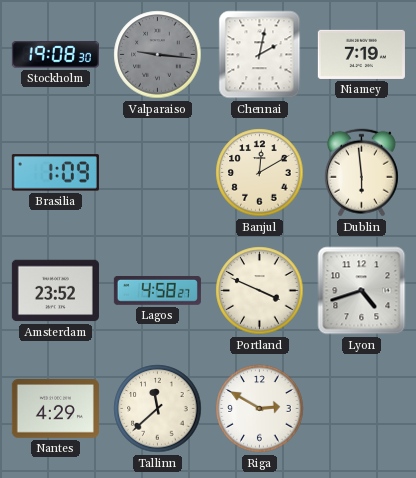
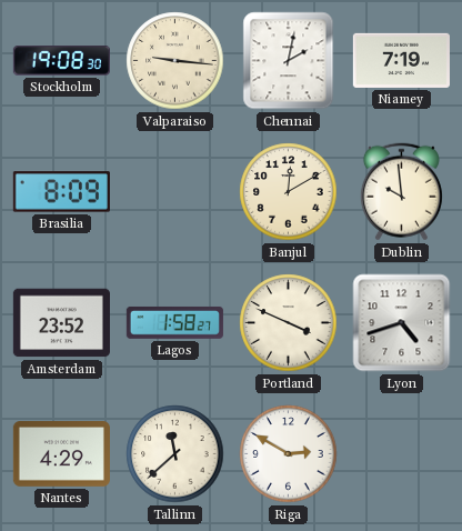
Valparaiso dial: grey -> cream (175, 61)
Brasilia: 1:09 -> 8:09 (61, 192)
Dublin: 5:59 -> 9:59 (401, 192)
Lagos: 4:58 -> 1:58 (174, 323)
